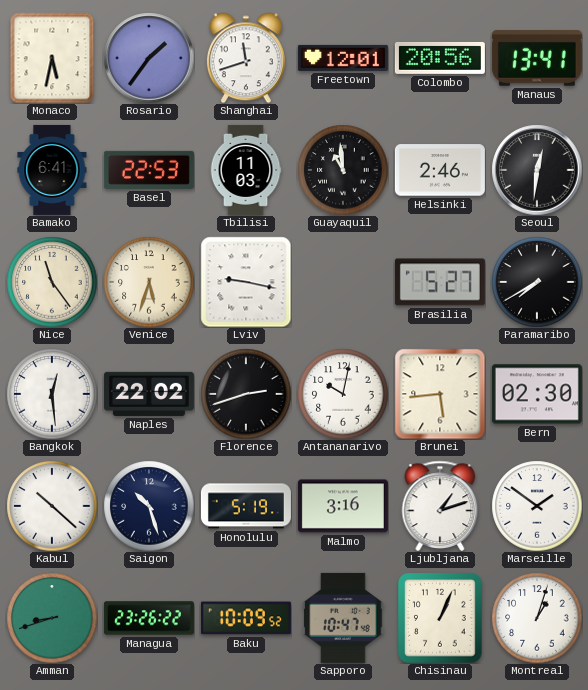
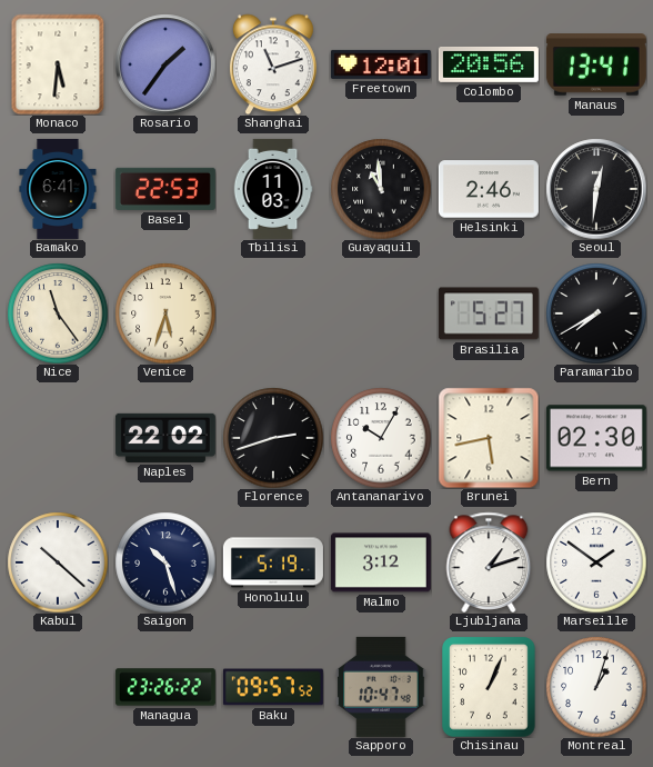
Monaco: 5:32 -> 5:31 (58, 64)
Shanghai: 11:42 -> 11:12 (273, 64)
Lviv: 9:17 -> none (246, 282)
Bangkok: 12:29 -> none (52, 394)
Antananarivo: 10:02 -> 10:05 (381, 438)
Brunei: 5:44 -> 5:43 (489, 438)
Malmo: 3:16 -> 3:12 (381, 562)
Amman: 8:42 -> none (52, 618)
Baku: 10:09 -> 09:57 (273, 687)
